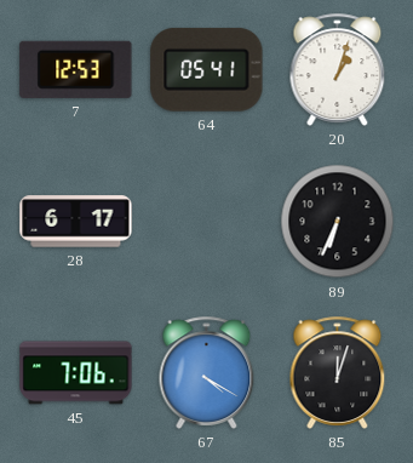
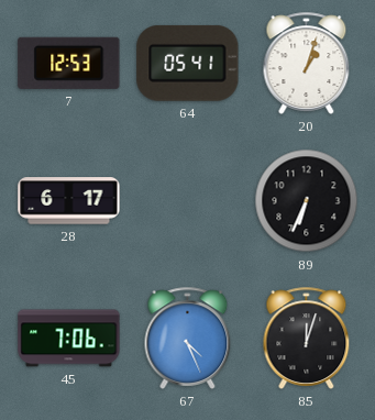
67: 4:20 -> 4:26 (188, 338)
